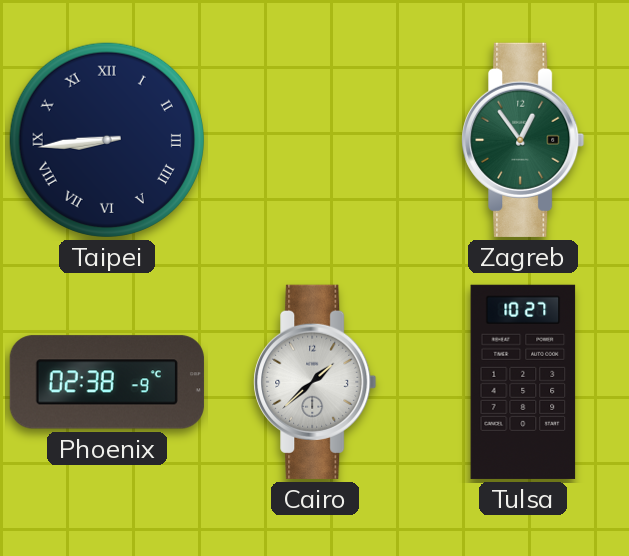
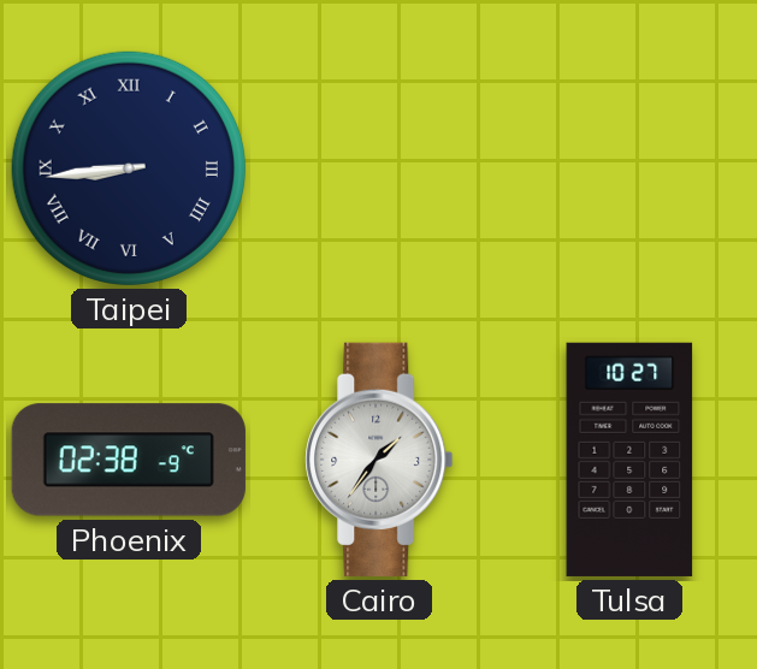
Zagreb: 12:54 -> none (523, 140)
Cairo: 1:38 -> 1:36 (379, 460)
